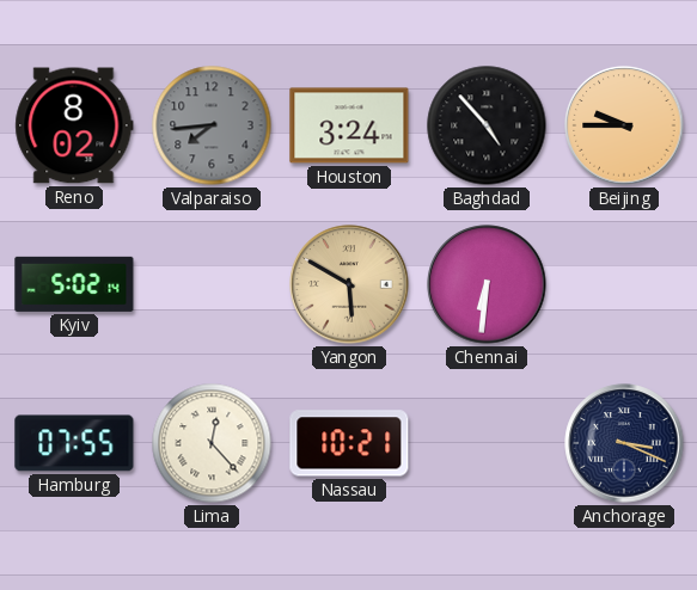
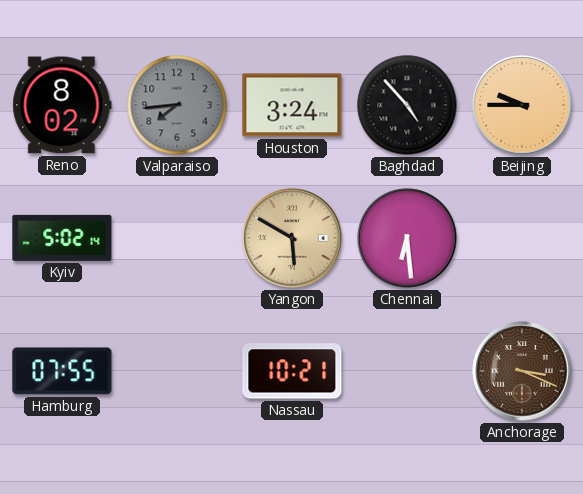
Chennai: 6:31 -> 6:29 (407, 238)
Lima: 12:23 -> none (212, 443)
Anchorage dial: navy -> brown (522, 371)
